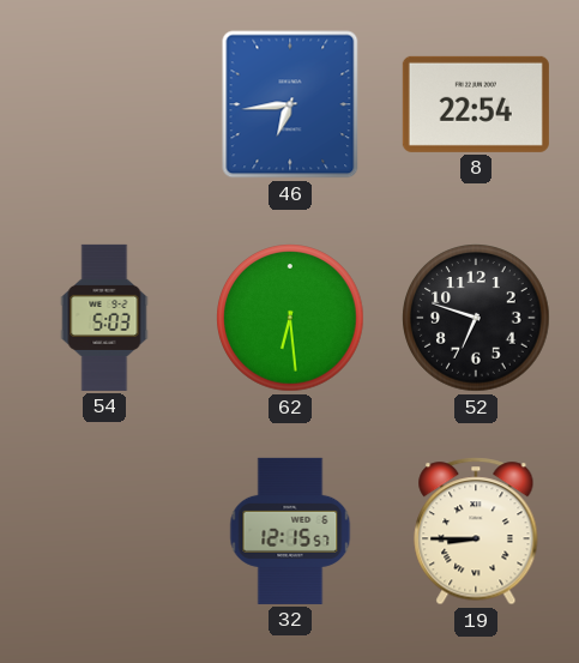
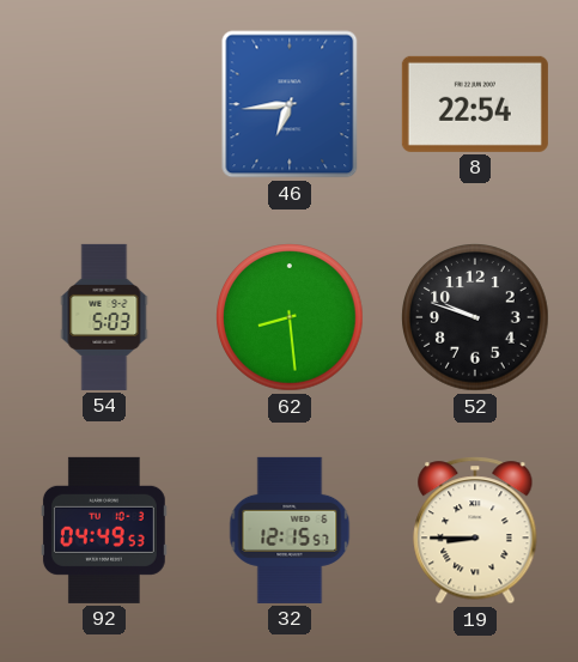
62: 6:29 -> 8:29 (290, 317)
52: 6:48 -> 9:48 (475, 317)
92: none -> 04:49 (104, 530)
